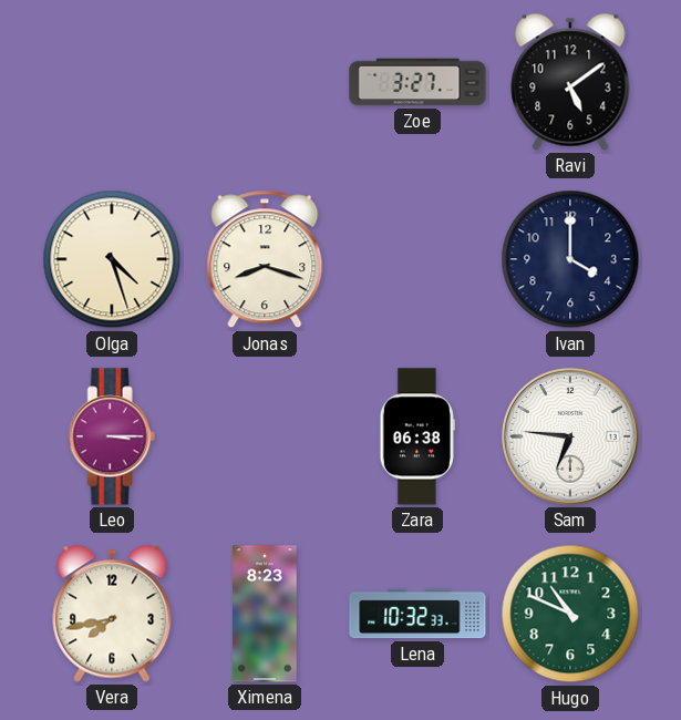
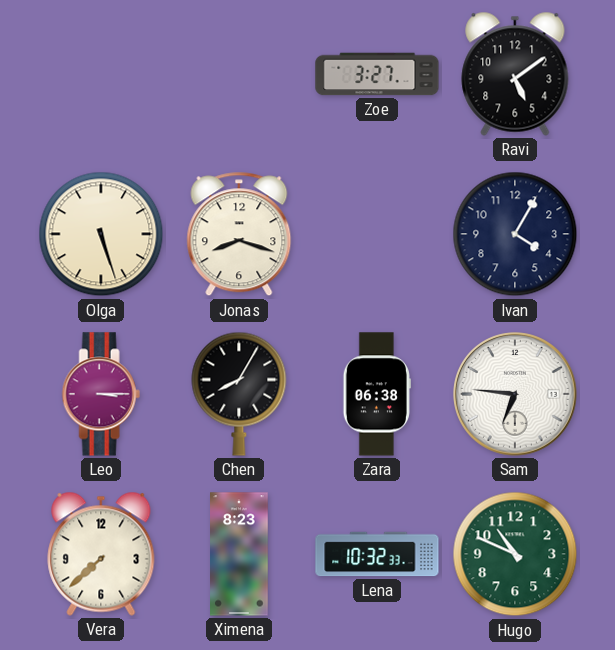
Olga: 4:27 -> 5:27 (101, 234)
Ivan: 4:00 -> 4:05 (515, 234)
Chen: none -> 8:05 (239, 394)
Vera: 7:43 -> 7:38 (101, 554)
